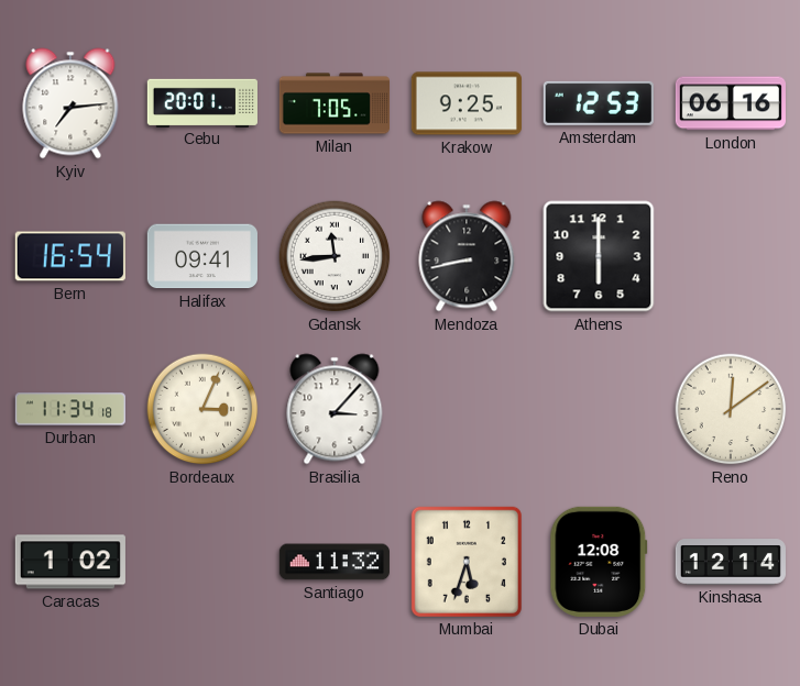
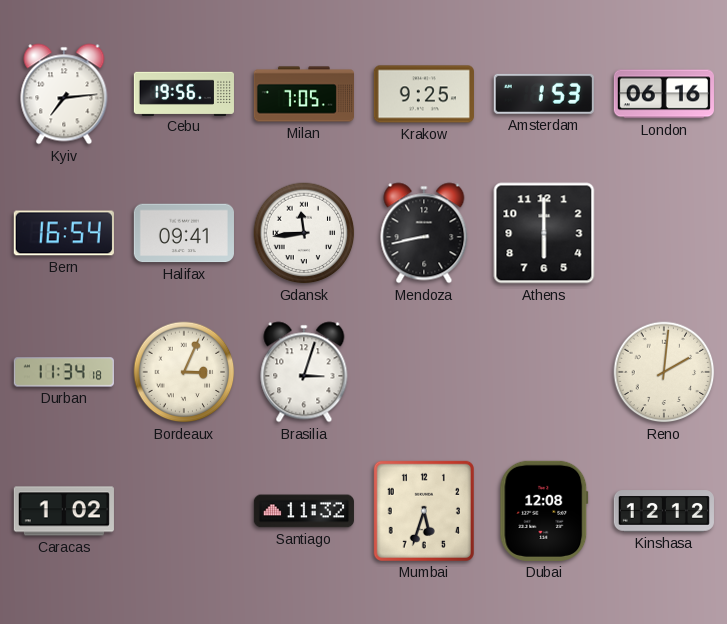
Cebu: 20:01 -> 19:56 (184, 93)
Amsterdam: 12:53 -> 1:53 (544, 94)
Brasilia: 3:07 -> 3:03 (304, 372)
Reno: 12:09 -> 2:01 (664, 372)
Kinshasa: 12:14 -> 12:12 (664, 511)
